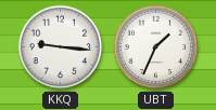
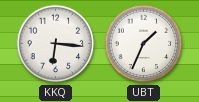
KKQ: 9:16 -> 6:16 (56, 44)
